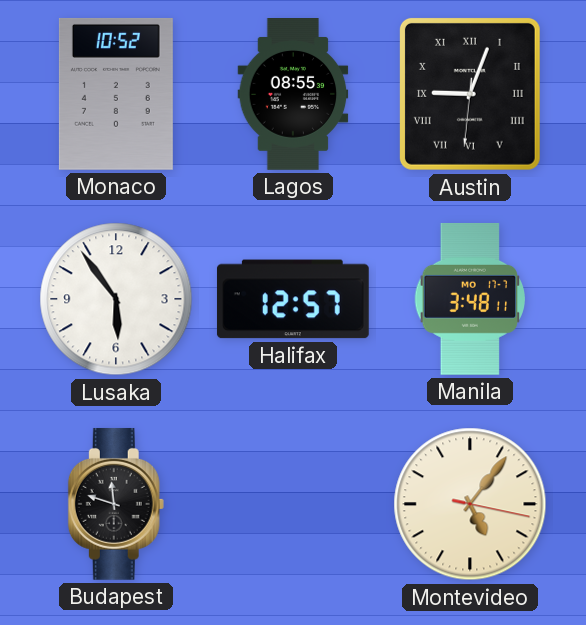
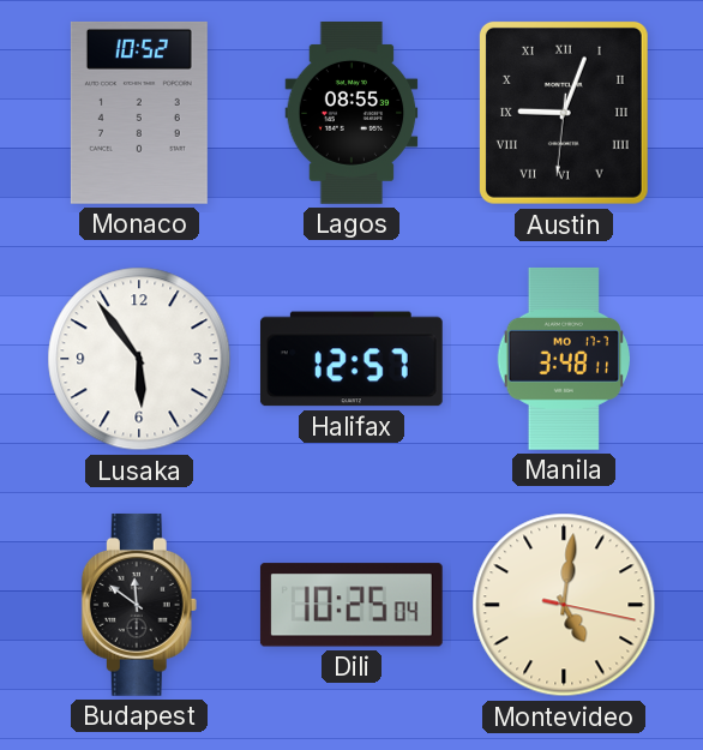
Budapest: 11:48 -> 11:51 (139, 605)
Dili: none -> 10:25 (351, 605)
Montevideo: 5:06 -> 5:01 (564, 605)
